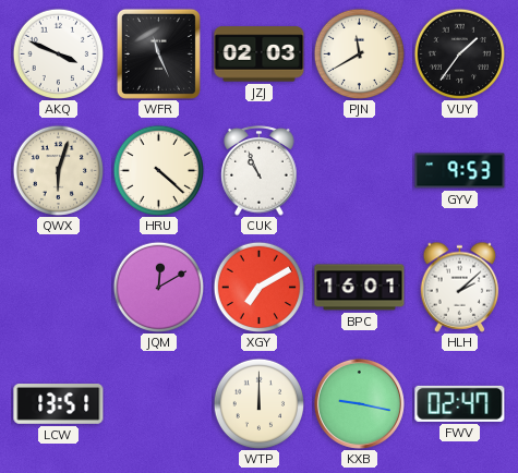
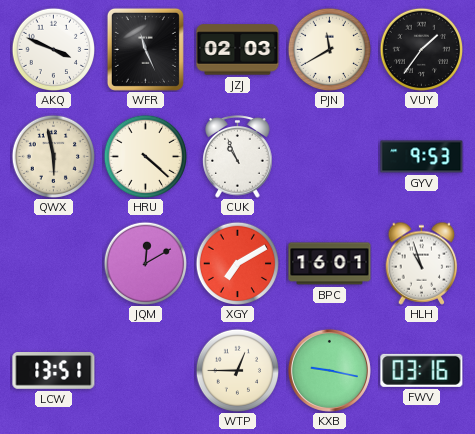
QWX: 6:03 -> 5:58 (53, 156)
HLH: 2:08 -> 10:57 (422, 263)
WTP: 12:00 -> 12:45 (237, 370)
FWV: 02:47 -> 03:16 (422, 370)
